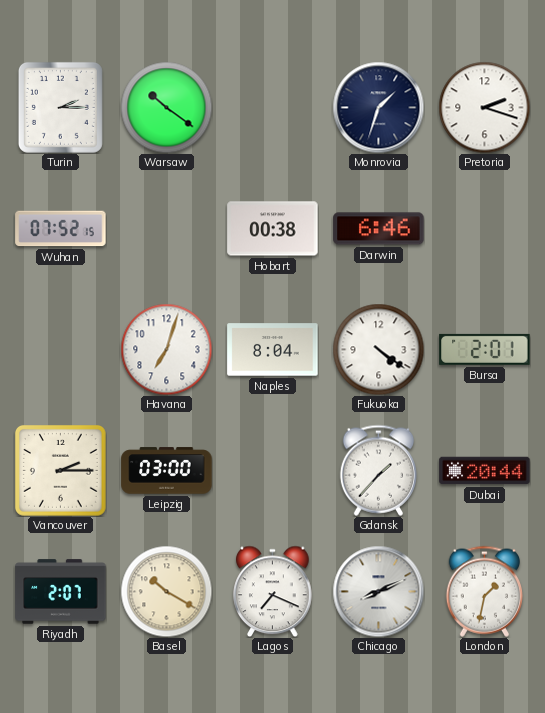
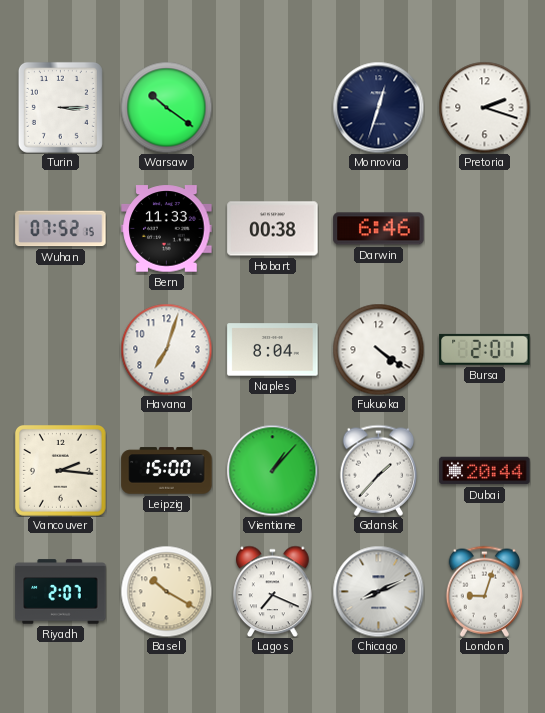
Turin: 2:15 -> 3:15 (60, 107)
Monrovia: 1:33 -> 12:33 (378, 107)
Bern: none -> 11:33 (167, 229)
Vancouver: 2:15 -> 2:16 (60, 470)
Leipzig: 03:00 -> 15:00 (167, 471)
Vientiane: none -> 1:07 (272, 470)
London: 1:32 -> 9:03 (484, 591)
